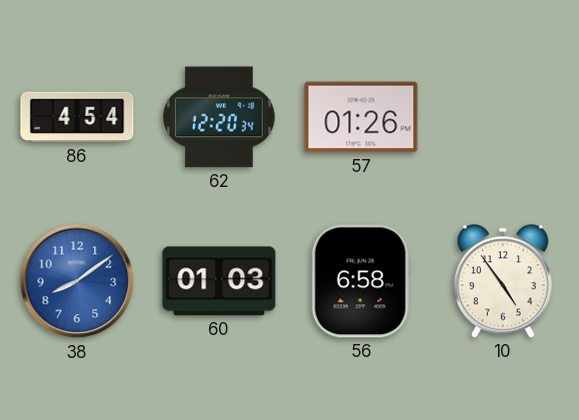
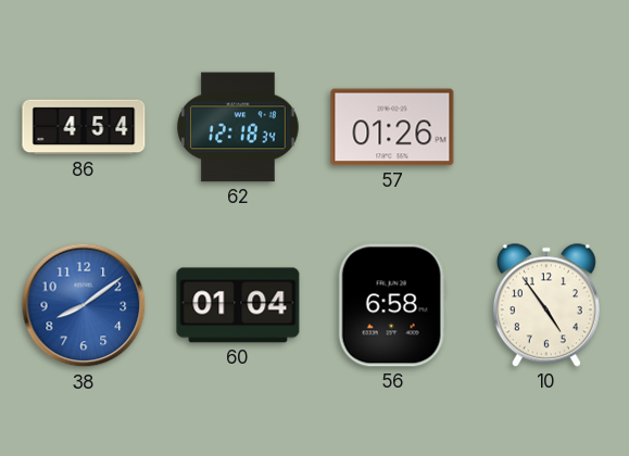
62: 12:20 -> 12:18 (238, 127)
60: 01:03 -> 01:04 (238, 305)
